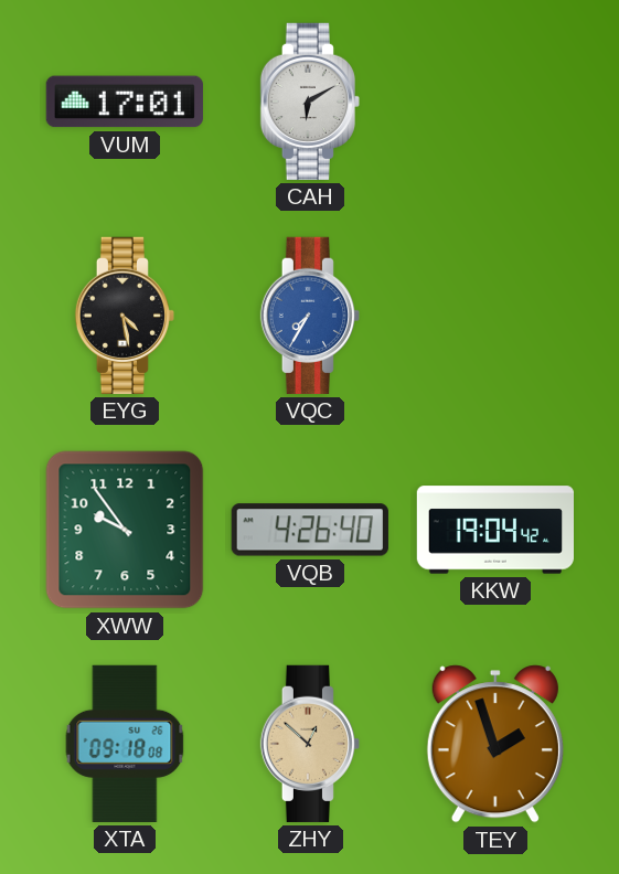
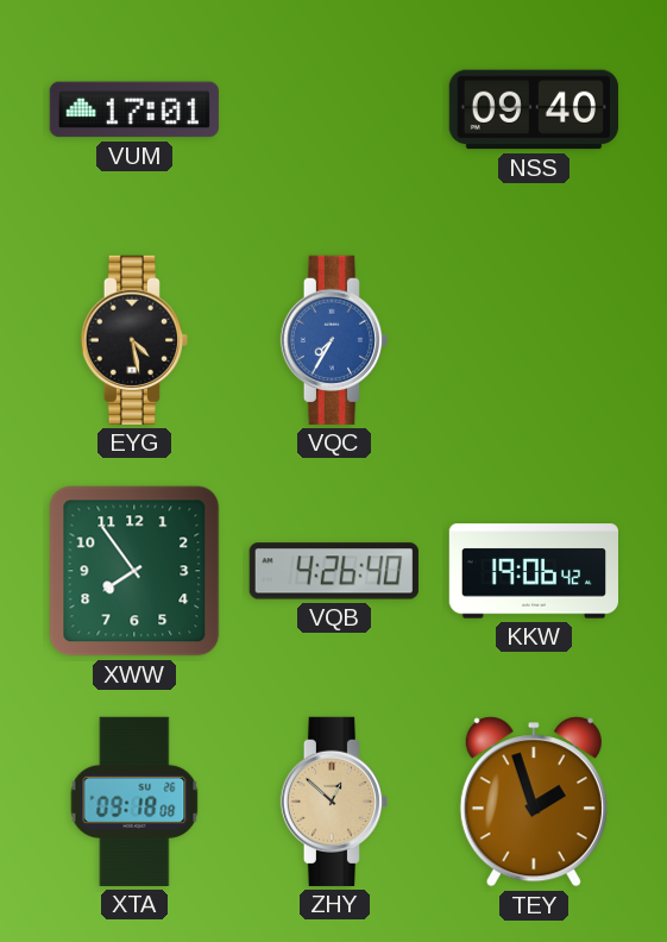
CAH: 6:10 -> none (309, 102)
NSS: none -> 09:40 (534, 109)
XWW: 9:54 -> 7:54 (134, 571)
KKW: 19:04 -> 19:06 (533, 571)
